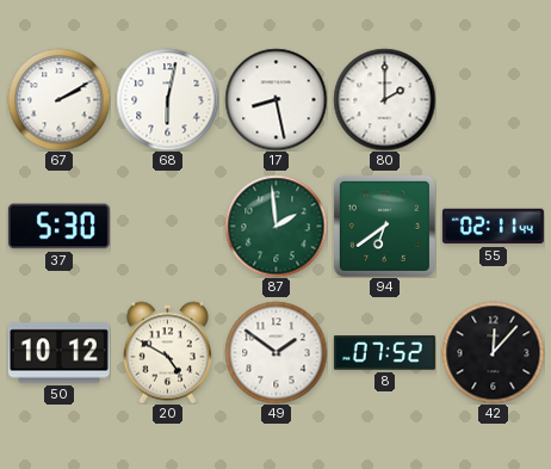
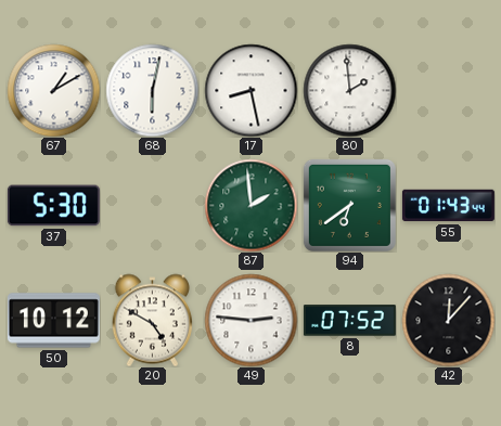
67: 2:10 -> 1:10 (53, 90)
80: 2:00 -> 1:59 (349, 90)
55: 02:11 -> 01:43 (448, 206)
49: 1:51 -> 2:46 (251, 320)
